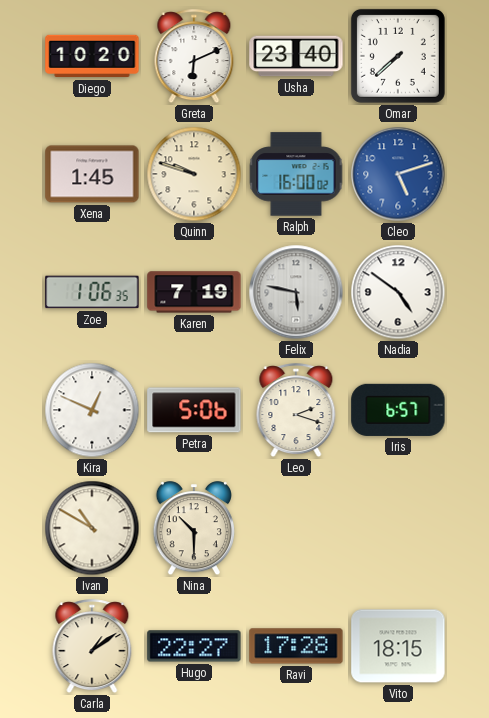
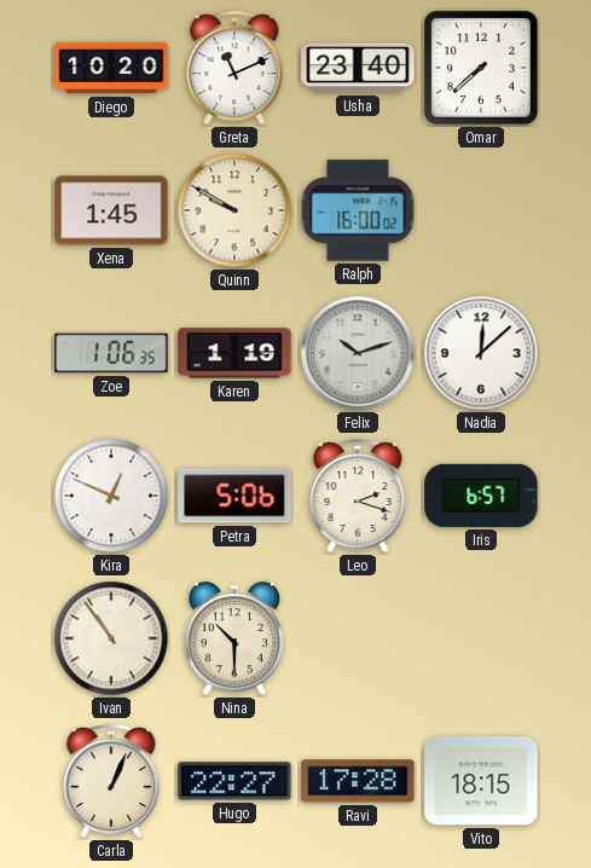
Greta: 6:11 -> 11:11 (234, 69)
Quinn: 9:48 -> 9:50 (234, 210)
Cleo: 5:12 -> none (398, 174)
Karen: 7:19 -> 1:19 (234, 353)
Felix: 5:47 -> 10:12 (358, 353)
Nadia: 4:51 -> 12:08 (481, 353)
Ivan: 10:50 -> 10:54 (111, 638)
Carla: 1:09 -> 1:04 (111, 782)
